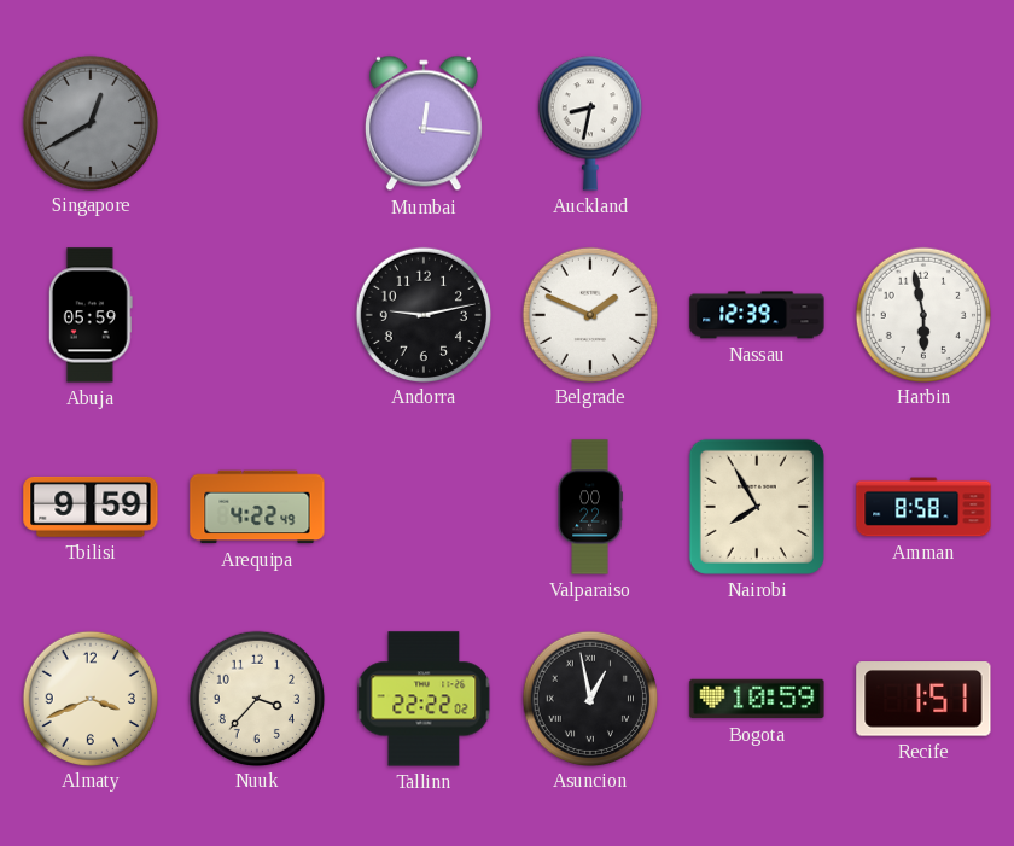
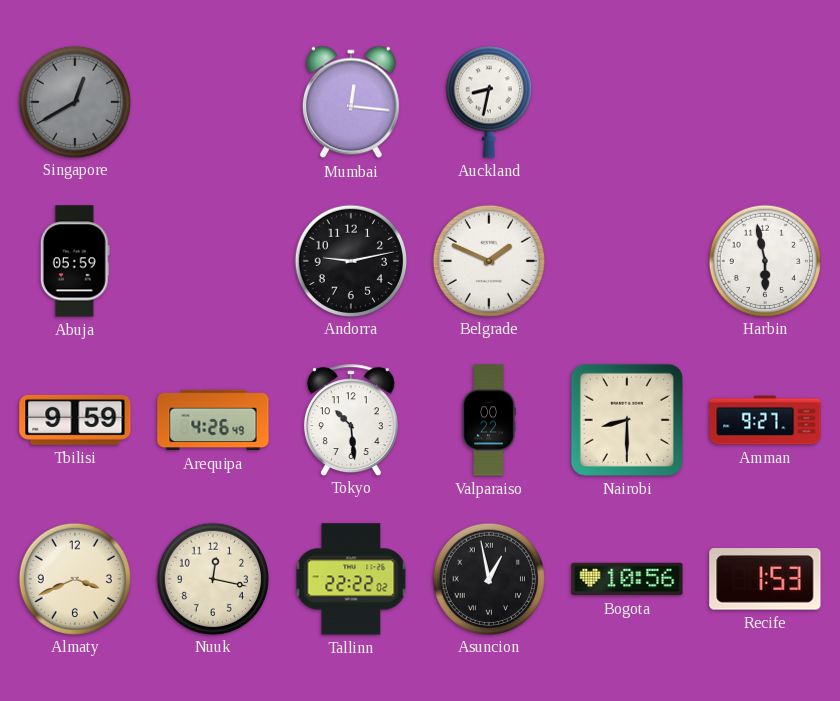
Nassau: 12:39 -> none (757, 315)
Arequipa: 4:22 -> 4:26 (213, 420)
Tokyo: none -> 10:29 (351, 420)
Nairobi: 7:55 -> 8:30 (627, 420)
Amman: 8:58 -> 9:27 (765, 420)
Nuuk: 3:37 -> 12:17 (212, 578)
Bogota: 10:59 -> 10:56 (627, 579)
Recife: 1:51 -> 1:53 (765, 579)
